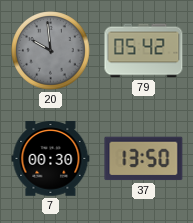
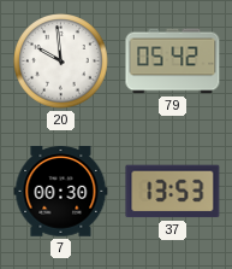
20 dial: grey -> white (61, 62)
37: 13:50 -> 13:53 (173, 192)
